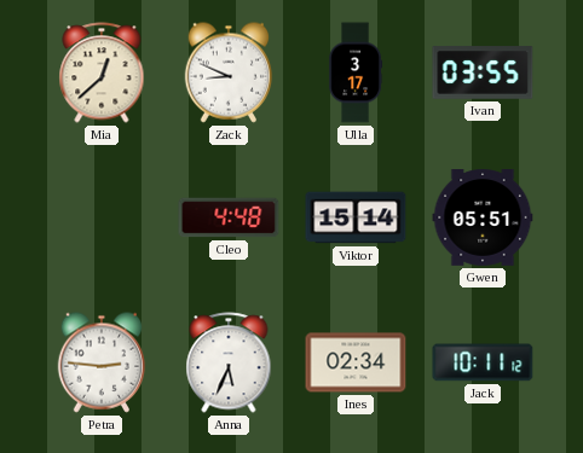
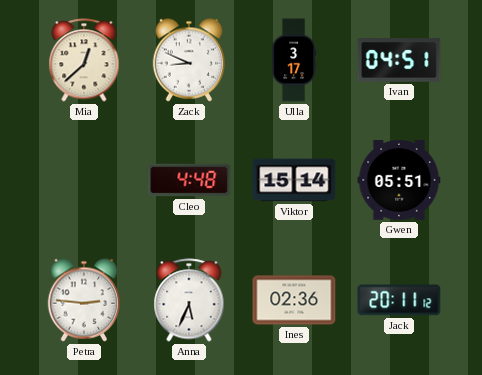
Ivan: 03:55 -> 04:51 (399, 60)
Ines: 02:34 -> 02:36 (294, 300)
Jack: 10:11 -> 20:11 (399, 300)
